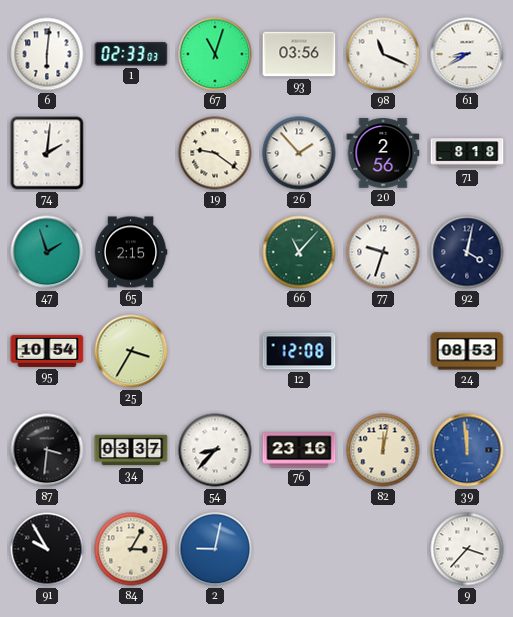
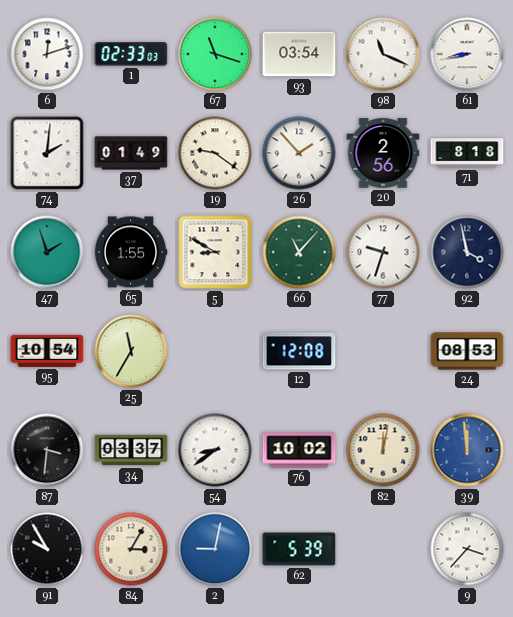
6: 6:01 -> 12:12 (47, 54)
67: 11:03 -> 11:18 (215, 54)
93: 03:56 -> 03:54 (299, 54)
61: 8:40 -> 8:43 (467, 54)
37: none -> 01:49 (131, 153)
65: 2:15 -> 1:55 (131, 252)
5: none -> 8:50 (215, 252)
92: 4:02 -> 3:58 (467, 252)
25: 3:35 -> 11:35 (131, 351)
54: 8:37 -> 8:39 (215, 450)
76: 23:16 -> 10:02 (299, 450)
62: none -> 5:39 (299, 549)
